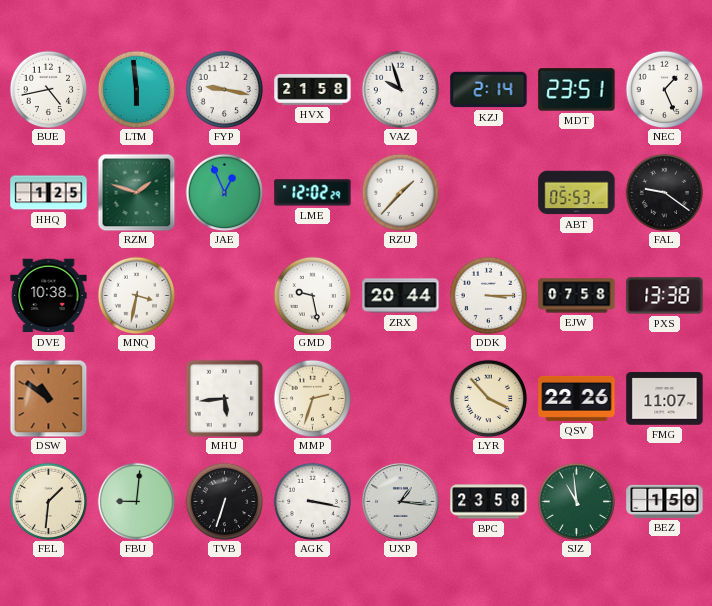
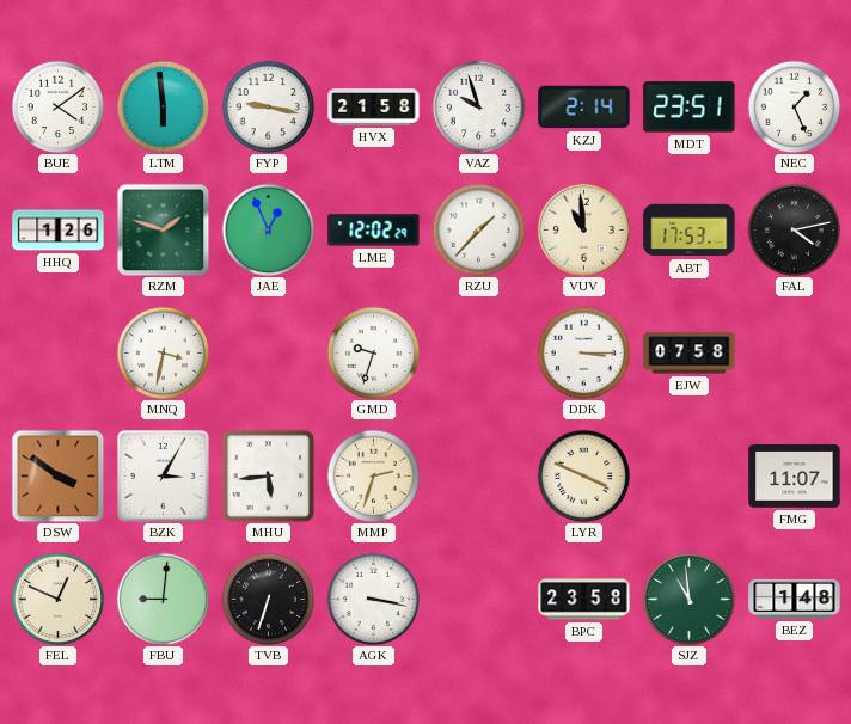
BUE: 4:43 -> 4:09 (57, 106)
HHQ: 1:25 -> 1:26 (59, 231)
VUV: none -> 10:59 (583, 229)
ABT: 05:53 -> 17:53 (690, 231)
FAL: 9:21 -> 4:13 (794, 229)
DVE: 10:38 -> none (49, 296)
GMD: 9:28 -> 9:33 (373, 352)
ZRX: 20:44 -> none (401, 296)
PXS: 13:38 -> none (665, 296)
DSW: 10:51 -> 3:51 (57, 475)
BZK: none -> 3:05 (164, 477)
LYR: 3:53 -> 3:49 (583, 475)
QSV: 22:26 -> none (577, 398)
FEL: 1:31 -> 12:49 (57, 599)
UXP: 1:16 -> none (400, 501)
BEZ: 1:50 -> 1:48 (795, 599)
